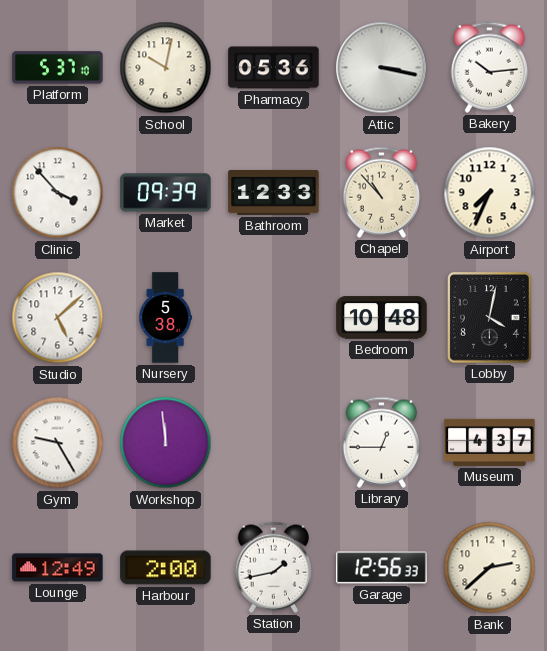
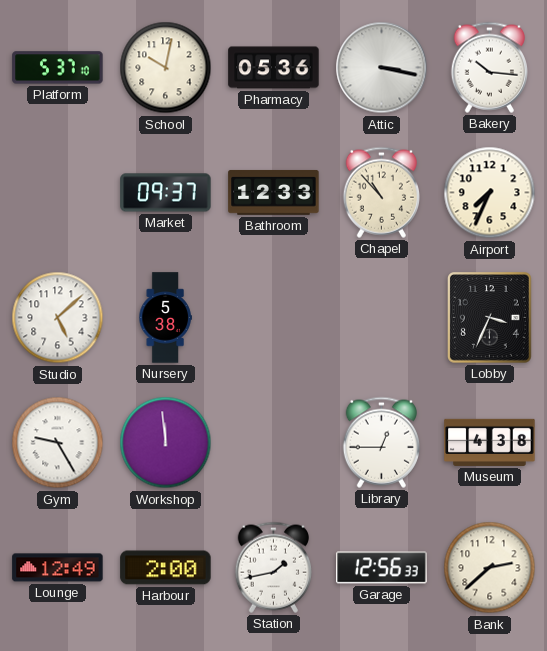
Bakery: 10:14 -> 10:16 (489, 67)
Clinic: 3:53 -> none (58, 193)
Market: 09:39 -> 09:37 (166, 193)
Bedroom: 10:48 -> none (382, 318)
Lobby: 4:02 -> 3:34 (490, 318)
Museum: 4:37 -> 4:38 (490, 442)
